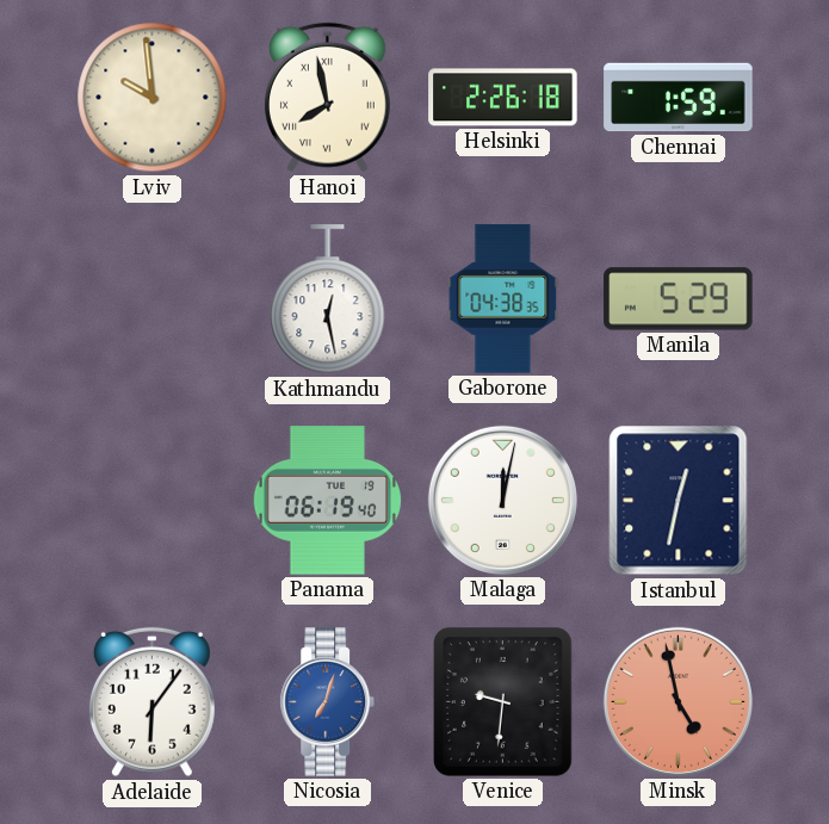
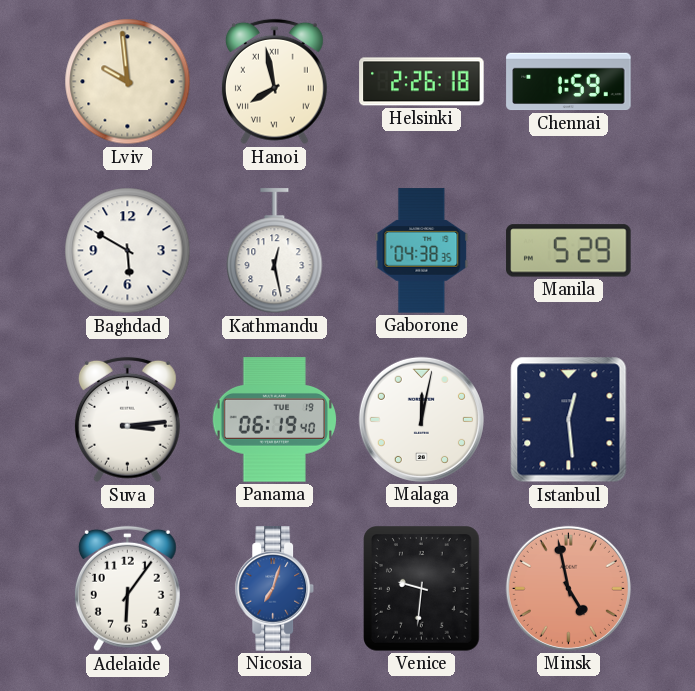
Baghdad: none -> 5:50 (128, 251)
Suva: none -> 3:14 (127, 420)
Istanbul: 12:32 -> 12:29 (569, 420)
